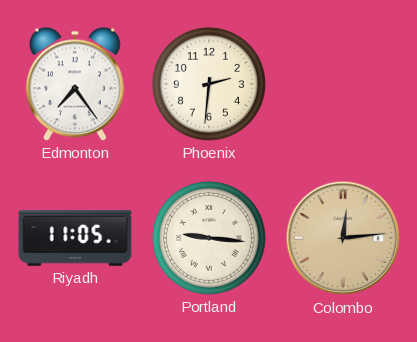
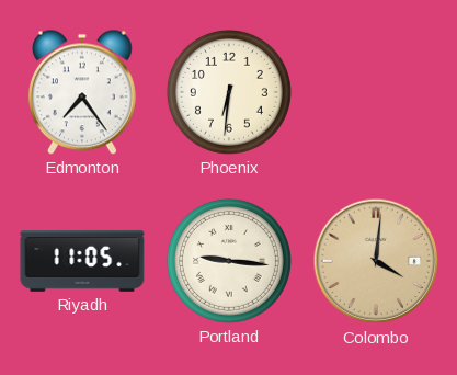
Phoenix: 2:31 -> 6:31 (229, 92)
Colombo: 12:14 -> 4:01 (376, 261)
